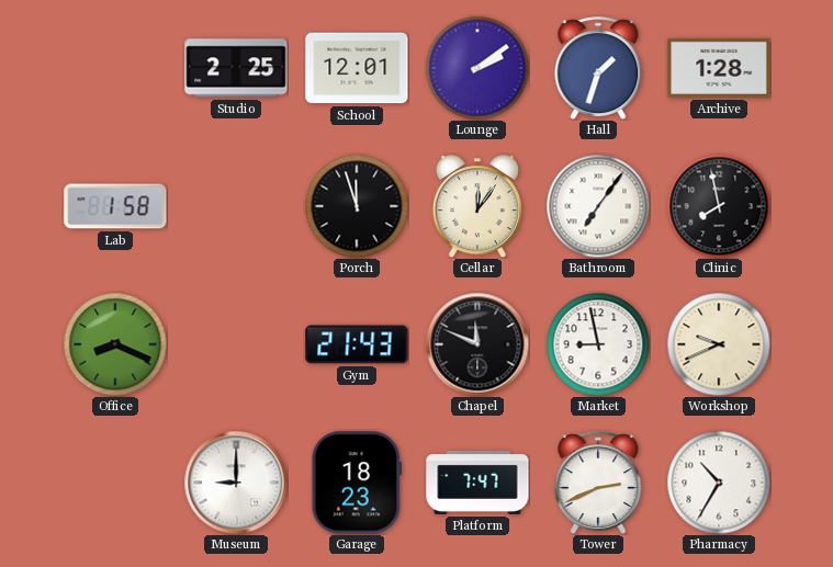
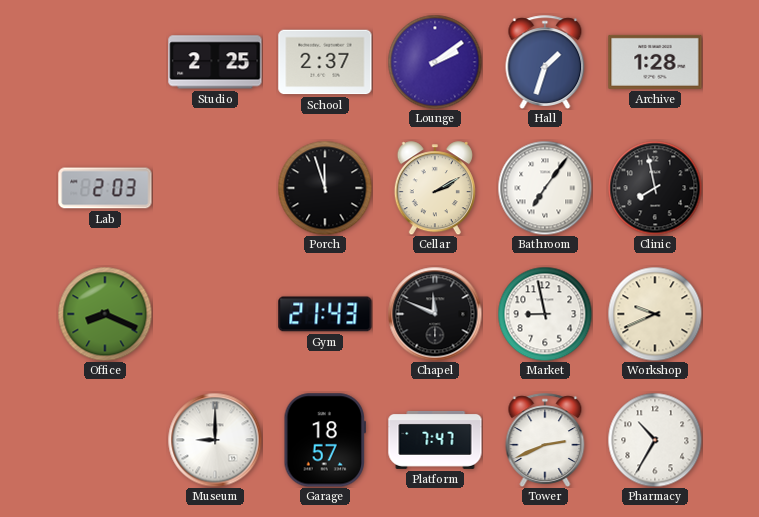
School: 12:01 -> 2:37 (325, 62)
Lab: 1:58 -> 2:03 (105, 188)
Cellar: 12:06 -> 2:10 (435, 188)
Garage: 18:23 -> 18:57 (324, 440)
